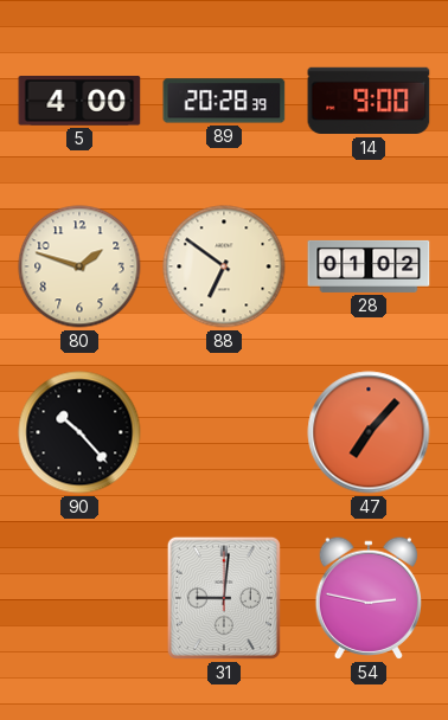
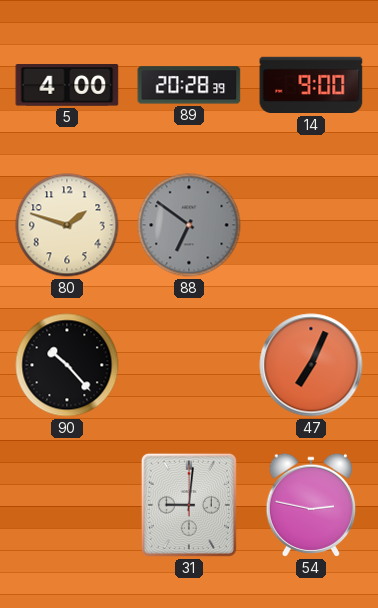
88 dial: cream -> grey (189, 225)
28: 01:02 -> none (369, 266)
47: 7:07 -> 7:04 (311, 365)
